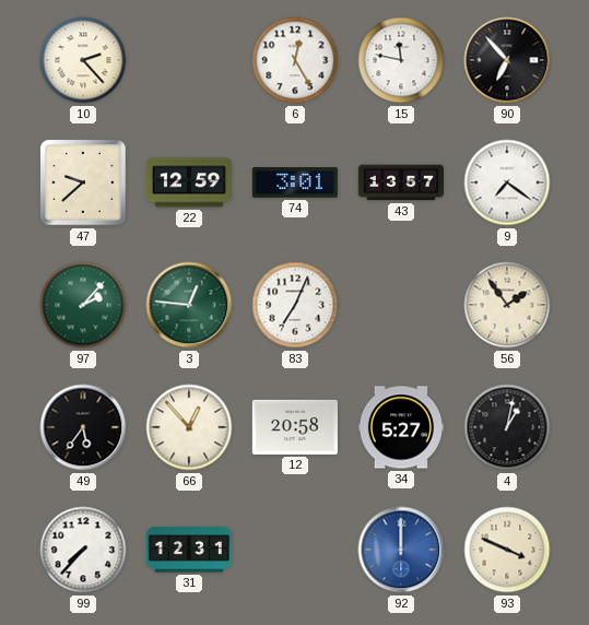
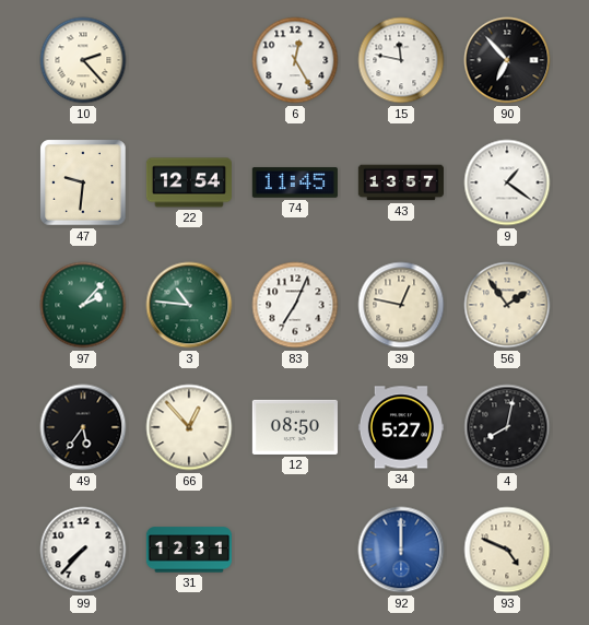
47: 9:38 -> 9:31 (83, 182)
22: 12:59 -> 12:54 (189, 182)
74: 3:01 -> 11:45 (295, 182)
9: 7:21 -> 1:21 (507, 182)
3: 12:46 -> 10:46 (189, 305)
39: none -> 12:47 (401, 305)
12: 20:58 -> 08:50 (295, 427)
4: 1:02 -> 8:02 (507, 427)
93: 3:49 -> 4:49 (507, 550)
